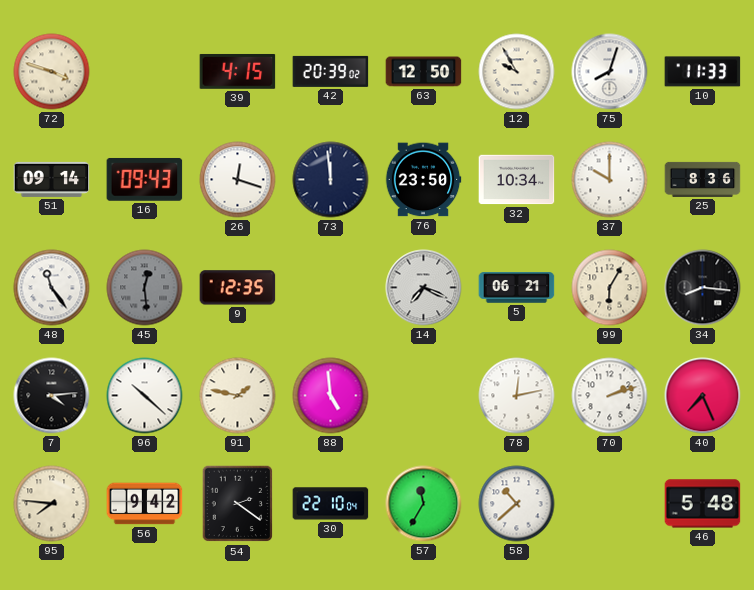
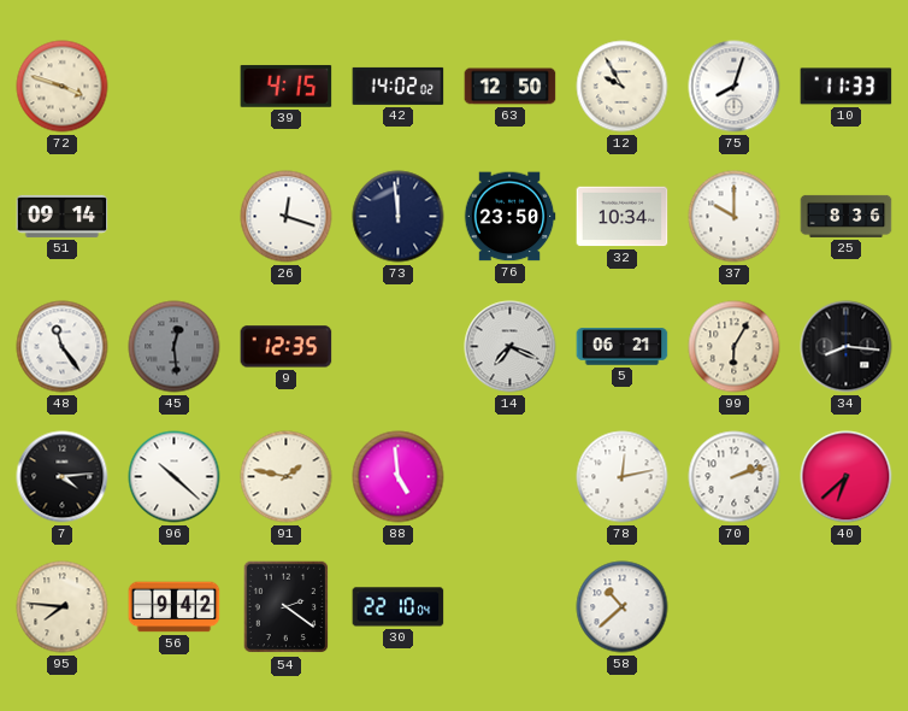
42: 20:39 -> 14:02 (399, 86)
16: 09:43 -> none (145, 179)
40: 7:26 -> 6:38 (847, 477)
57: 11:35 -> none (424, 504)
46: 5:48 -> none (703, 504)
